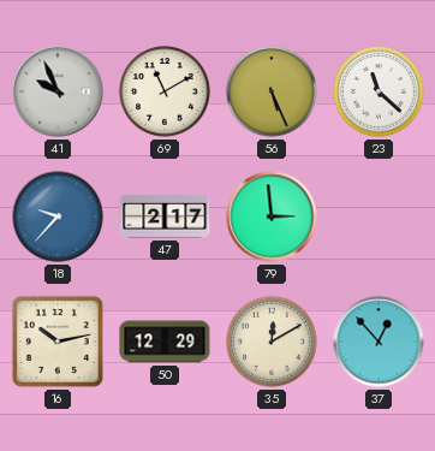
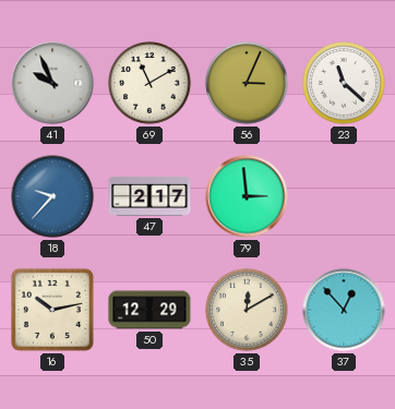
56: 5:26 -> 3:04 (247, 83)
